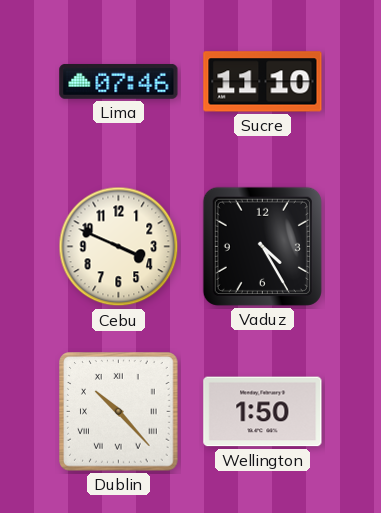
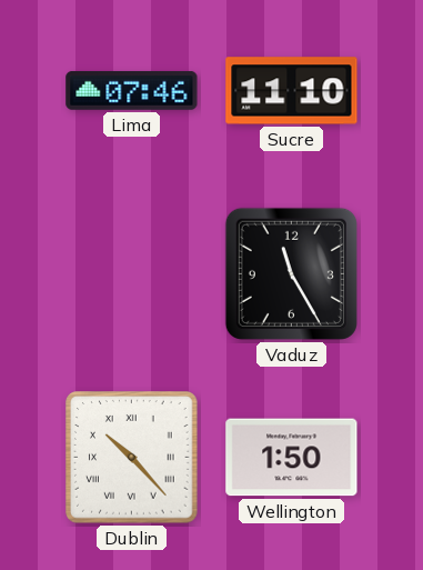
Cebu: 3:49 -> none (119, 247)
Vaduz: 4:25 -> 11:25 (291, 273)
